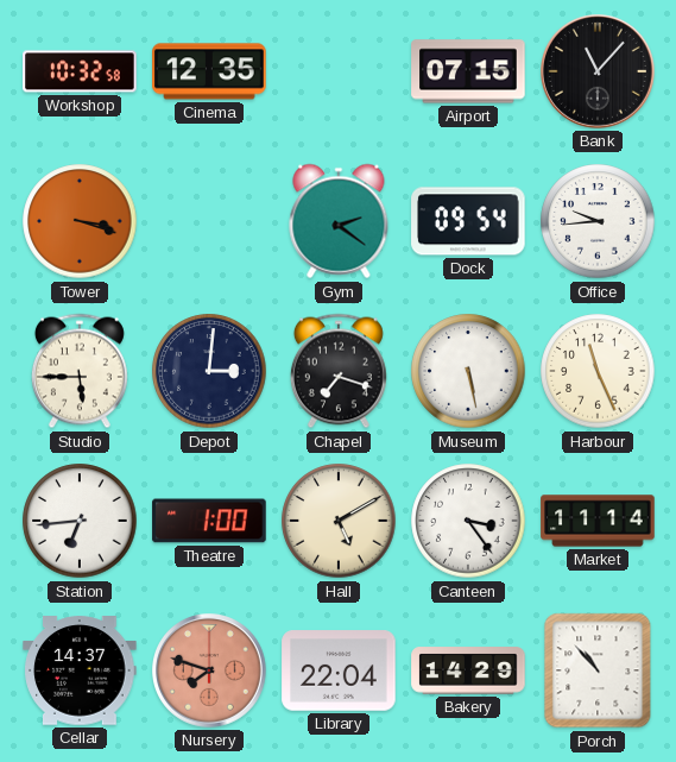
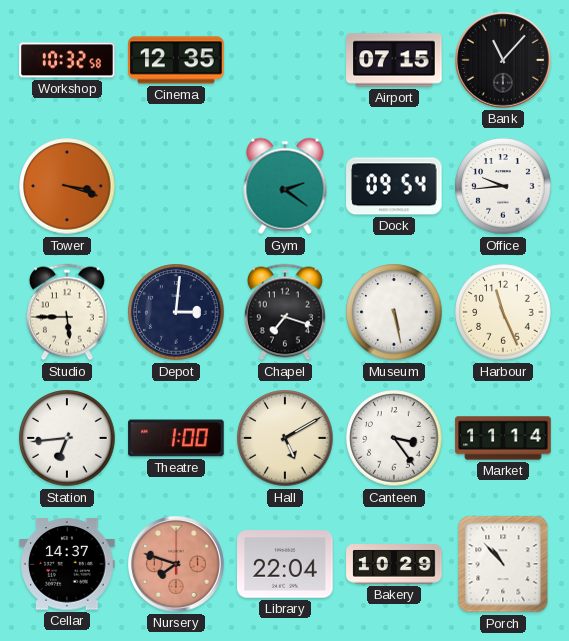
Bakery: 14:29 -> 10:29 (394, 564)
